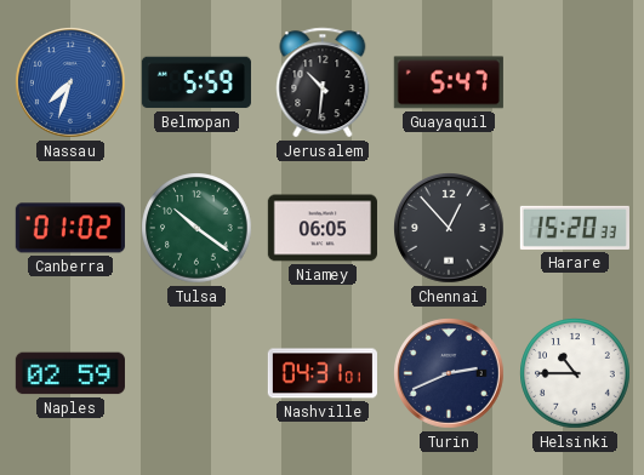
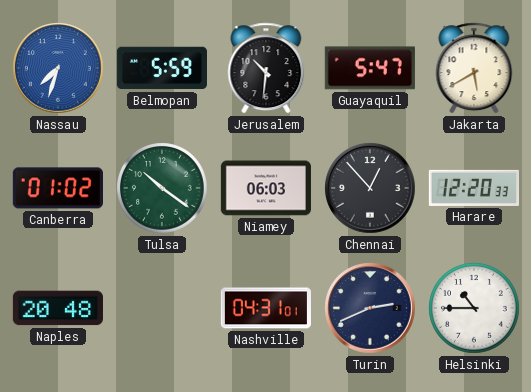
Jakarta: none -> 5:40 (474, 68)
Niamey: 06:05 -> 06:03 (266, 188)
Harare: 15:20 -> 12:20 (474, 188)
Naples: 02:59 -> 20:48 (58, 308)
